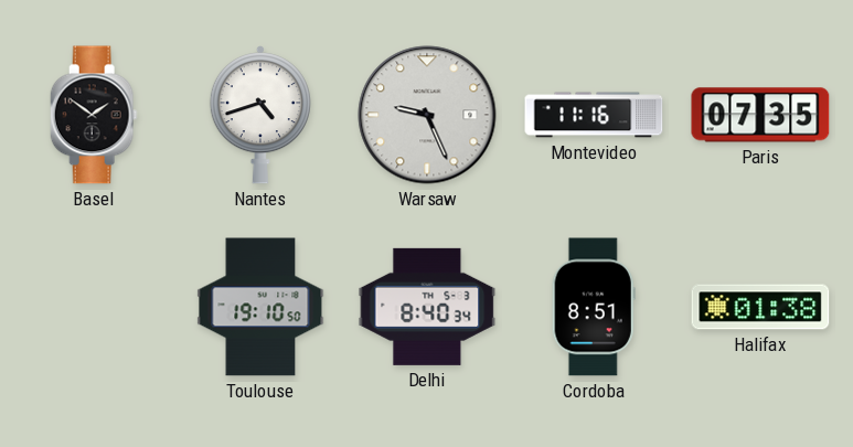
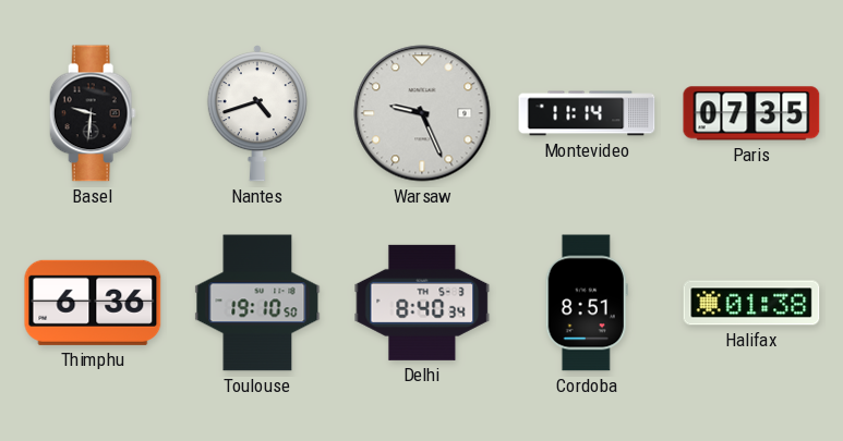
Basel: 1:51 -> 9:31 (93, 113)
Montevideo: 11:16 -> 11:14 (587, 113)
Thimphu: none -> 6:36 (93, 303)
